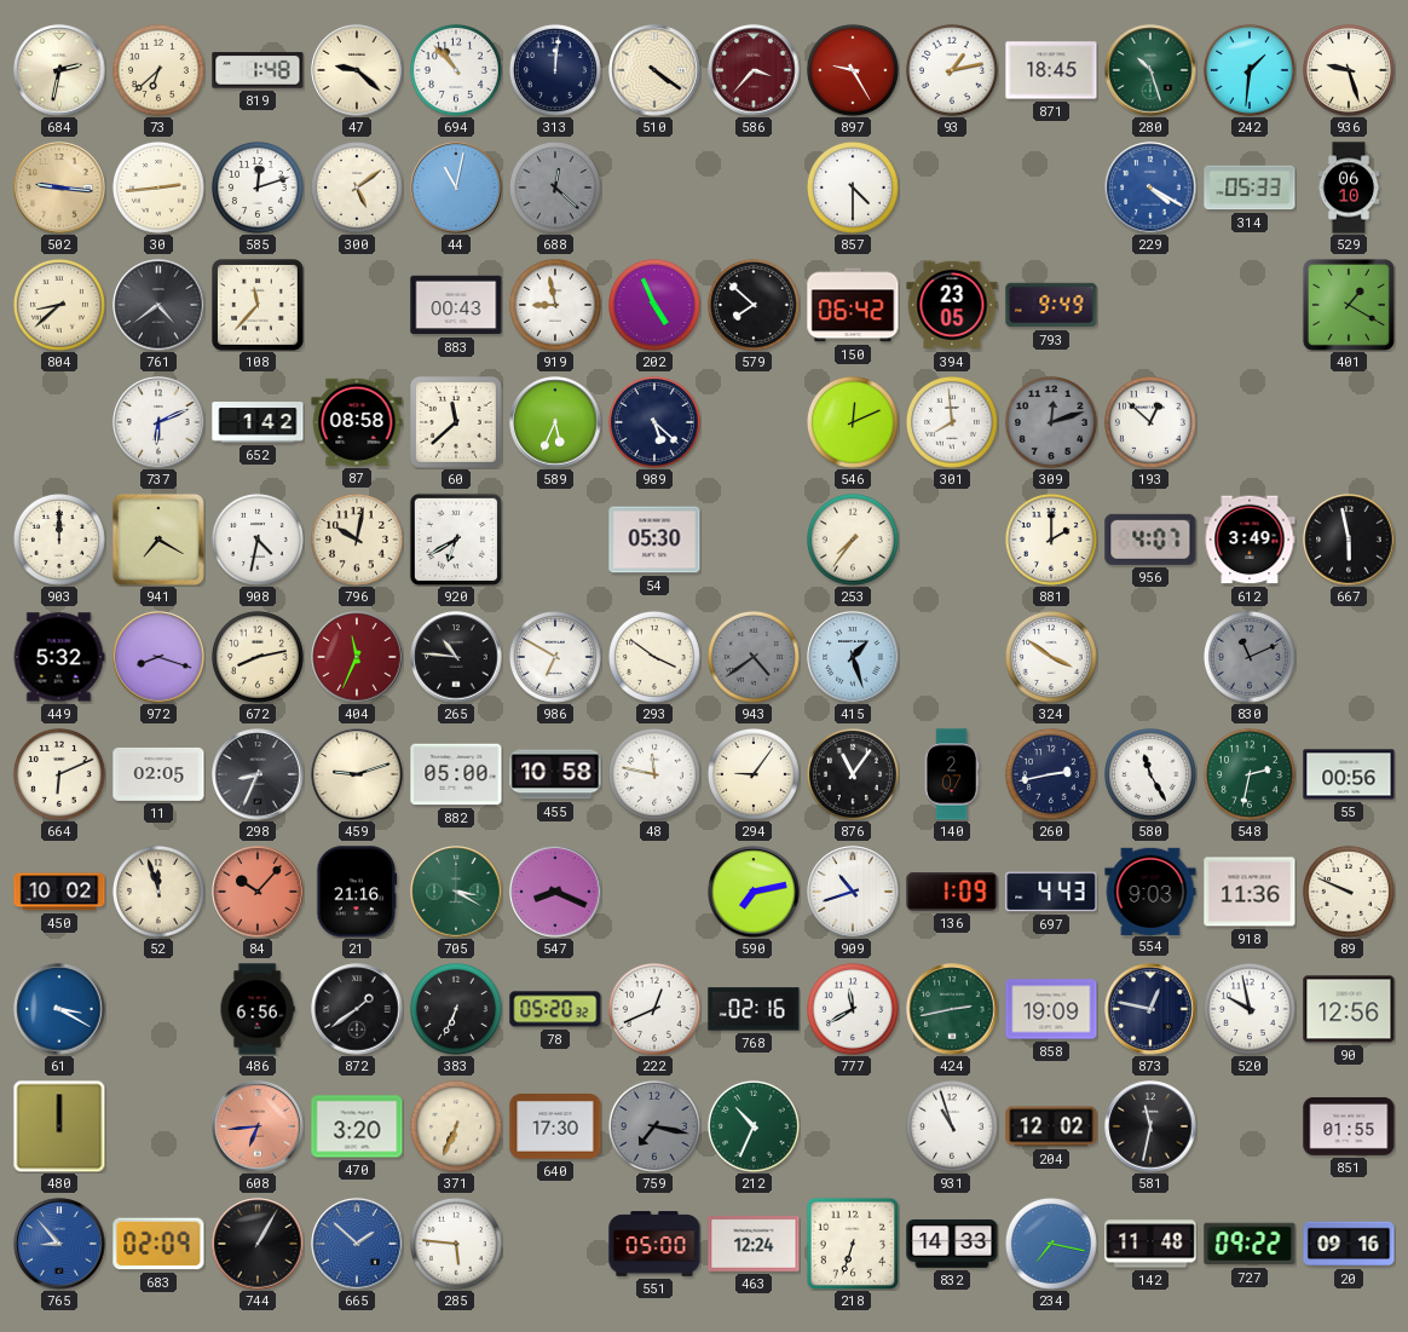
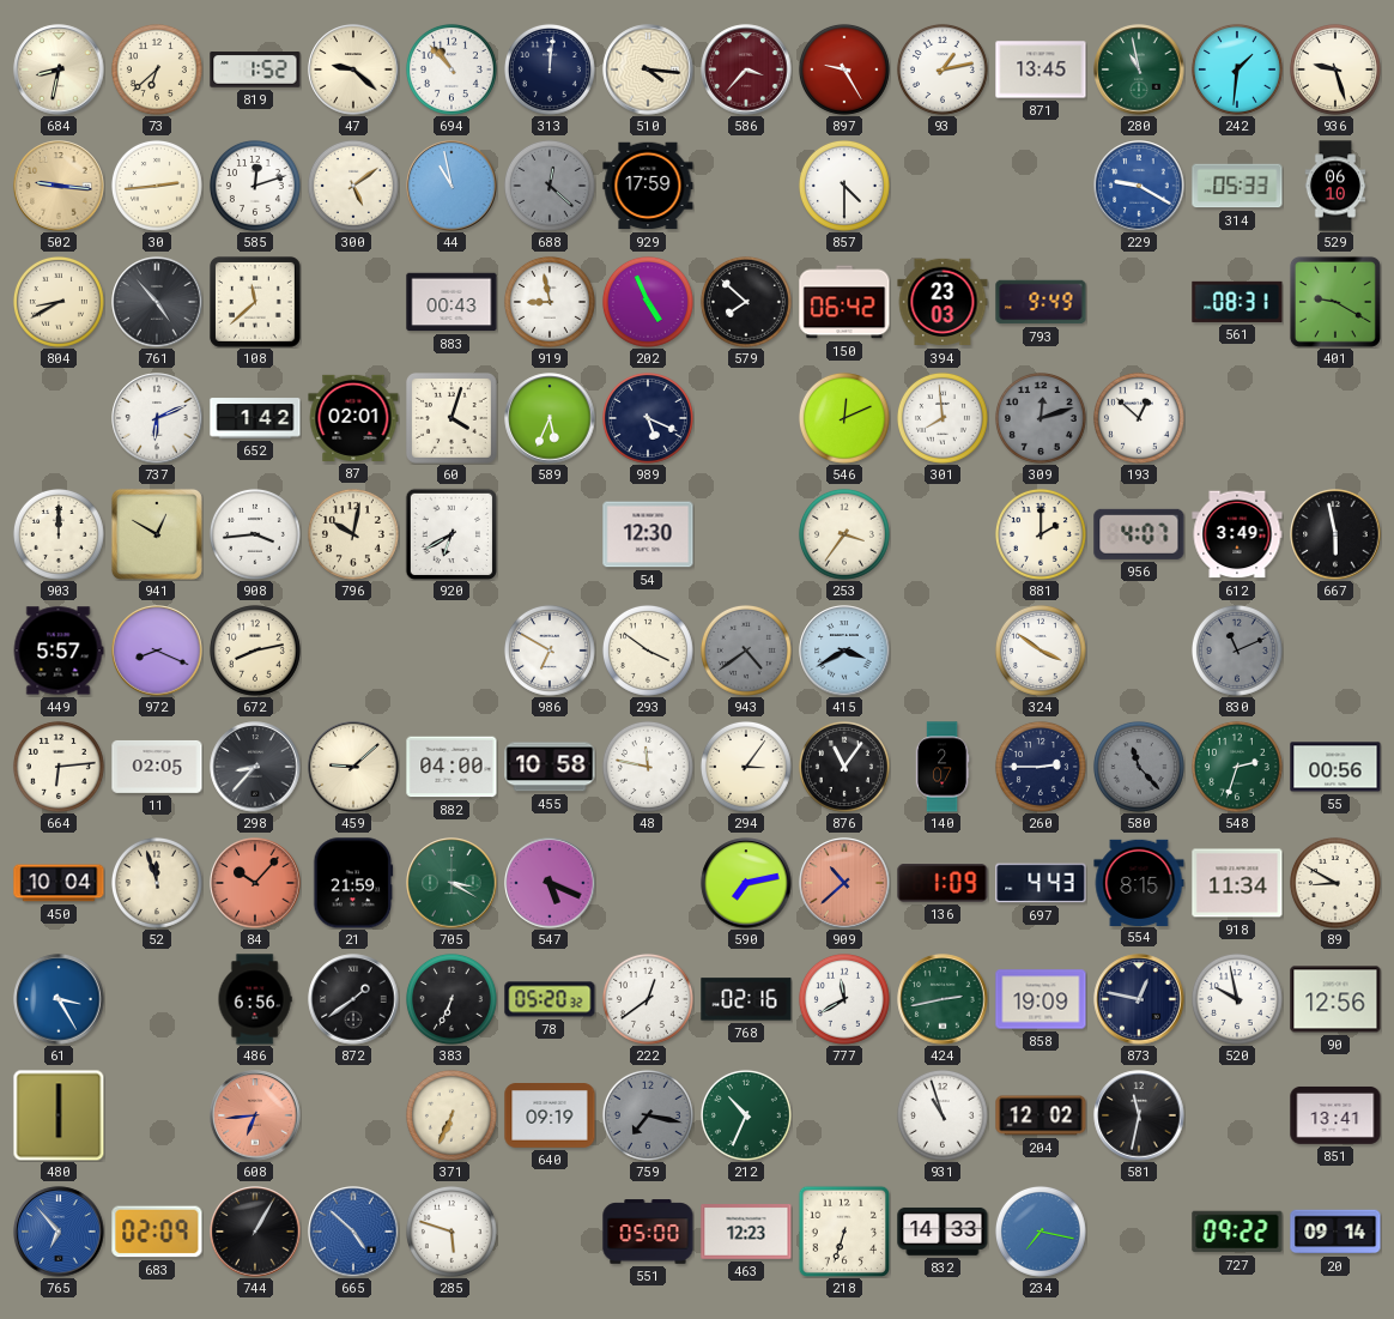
684: 2:32 -> 8:32 (59, 69)
819: 1:48 -> 1:52 (255, 69)
510: 4:21 -> 4:16 (648, 69)
871: 18:45 -> 13:45 (1041, 69)
280: 10:27 -> 10:58 (1139, 69)
44: 11:02 -> 10:58 (451, 186)
929: none -> 17:59 (648, 186)
229: 4:20 -> 9:20 (1139, 186)
804: 8:38 -> 8:40 (59, 302)
761: 4:39 -> 4:53 (157, 302)
108: 11:37 -> 11:38 (256, 303)
394: 23:05 -> 23:03 (943, 302)
561: none -> 08:31 (1237, 302)
401: 1:20 -> 9:20 (1335, 302)
87: 08:58 -> 02:01 (353, 418)
60: 11:38 -> 4:03 (453, 419)
989: 5:22 -> 5:19 (648, 418)
941: 7:20 -> 12:50 (157, 534)
908: 4:32 -> 3:44 (255, 534)
54: 05:30 -> 12:30 (648, 534)
253: 7:36 -> 3:36 (844, 534)
449: 5:32 -> 5:57 (59, 651)
972: 8:18 -> 8:19 (157, 651)
404: 11:34 -> none (357, 657)
265: 10:46 -> none (456, 657)
415: 1:27 -> 3:40 (844, 651)
664: 6:11 -> 6:14 (59, 767)
298: 8:34 -> 8:37 (255, 767)
459: 9:12 -> 9:08 (353, 767)
882: 05:00 -> 04:00 (451, 767)
294: 9:06 -> 3:06 (746, 767)
260: 2:43 -> 2:45 (1041, 767)
580: 11:25 -> 11:23 (1139, 767)
580 dial: white -> grey (1139, 767)
548: 2:32 -> 2:33 (1237, 767)
450: 10:02 -> 10:04 (59, 883)
21: 21:16 -> 21:59 (353, 883)
547: 8:19 -> 5:19 (550, 883)
909: 10:42 -> 10:38 (844, 883)
909 dial: white -> salmon (844, 883)
554: 9:03 -> 8:15 (1139, 882)
918: 11:36 -> 11:34 (1237, 883)
89: 9:49 -> 8:50 (1335, 883)
61: 3:20 -> 3:25 (59, 999)
222: 12:41 -> 12:39 (648, 999)
480: 12:00 -> 6:00 (59, 1115)
470: 3:20 -> none (357, 1126)
640: 17:30 -> 09:19 (550, 1117)
851: 01:55 -> 13:41 (1335, 1115)
765: 8:53 -> 6:53 (59, 1232)
665: 1:52 -> 4:52 (353, 1232)
285: 5:46 -> 5:48 (451, 1232)
463: 12:24 -> 12:23 (746, 1233)
142: 11:48 -> none (1150, 1244)
20: 09:16 -> 09:14 (1335, 1232)
